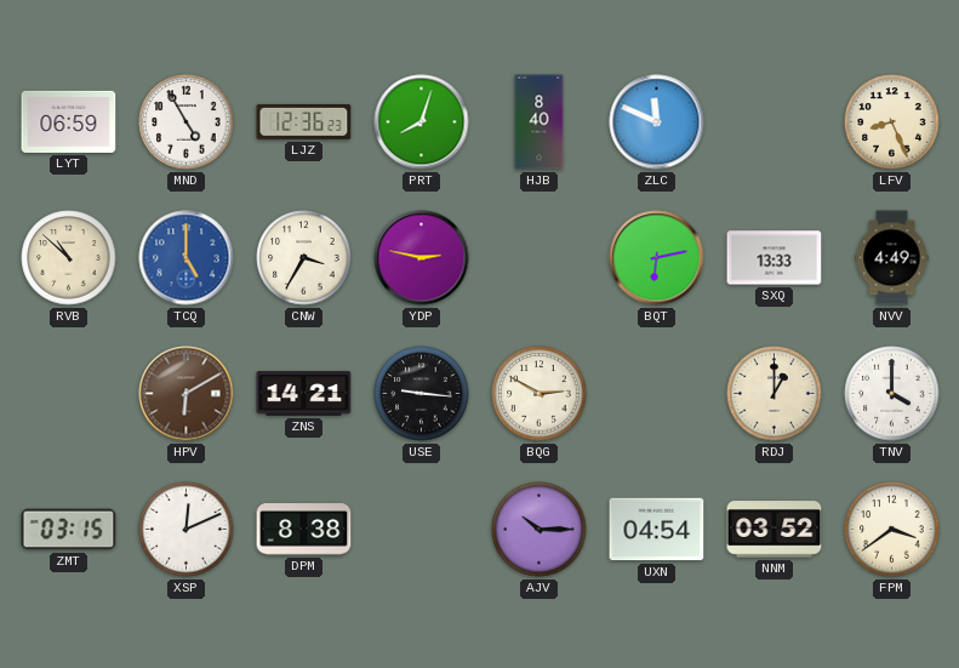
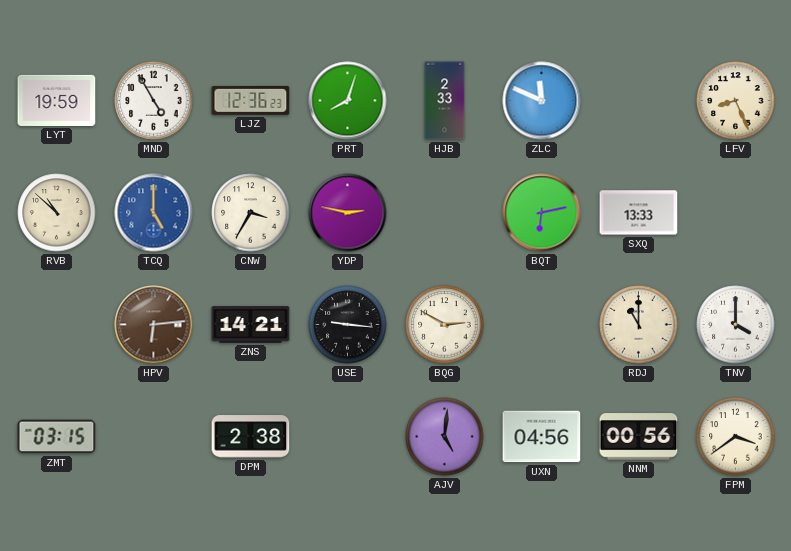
LYT: 06:59 -> 19:59 (57, 100)
HJB: 8:40 -> 2:33 (445, 101)
NVV: 4:49 -> none (892, 258)
HPV: 6:10 -> 6:14 (154, 325)
RDJ: 1:00 -> 11:00 (639, 325)
XSP: 12:11 -> none (187, 530)
DPM: 8:38 -> 2:38 (251, 437)
AJV: 10:15 -> 5:01 (445, 437)
UXN: 04:54 -> 04:56 (542, 437)
NNM: 03:52 -> 00:56 (639, 437)
